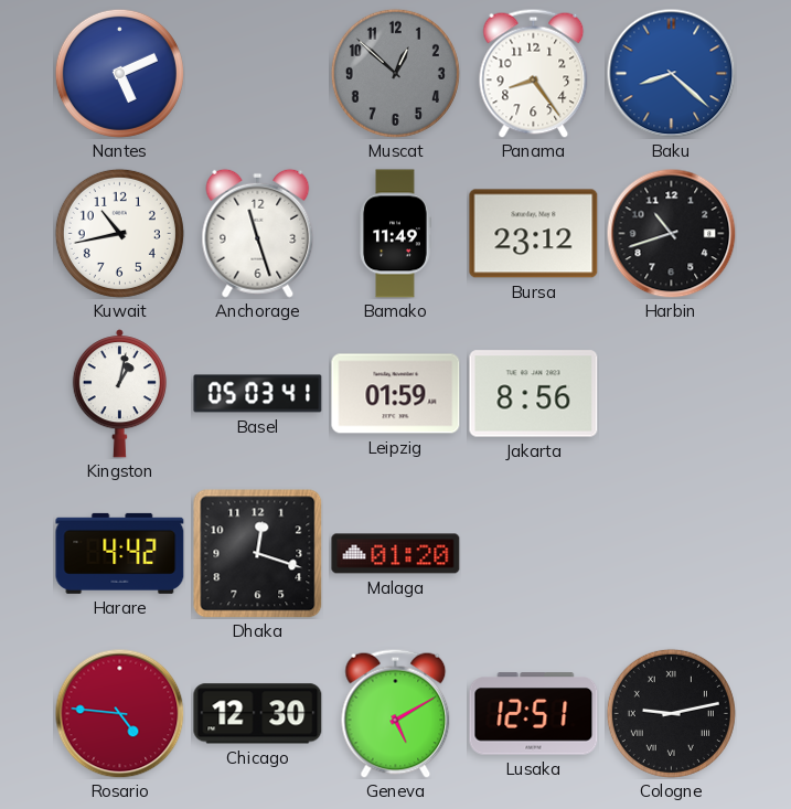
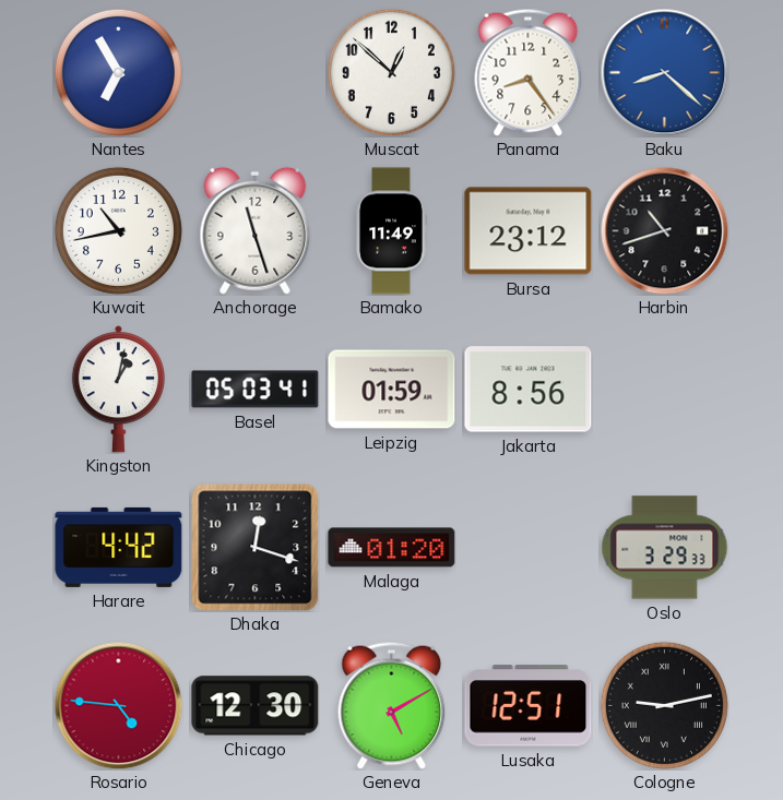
Nantes: 5:11 -> 6:55 (118, 72)
Muscat dial: grey -> white (391, 72)
Oslo: none -> 3:29 (665, 548)
